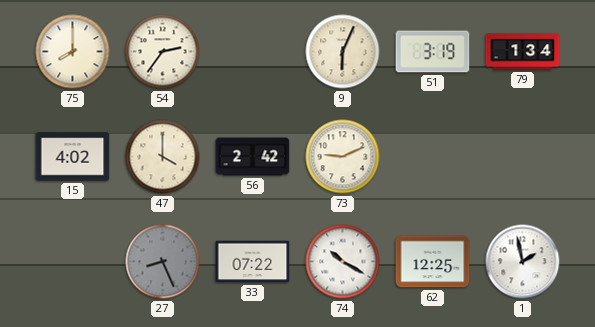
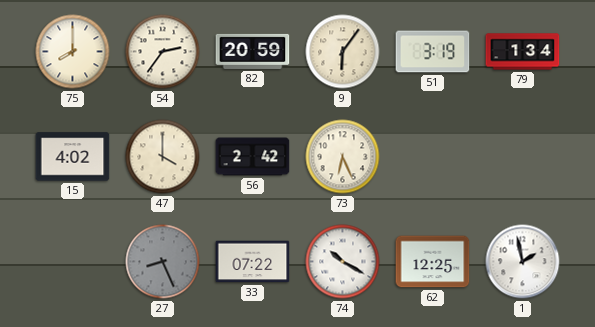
82: none -> 20:59 (253, 51)
9: 6:04 -> 6:06 (343, 52)
73: 9:11 -> 6:26 (343, 157)
